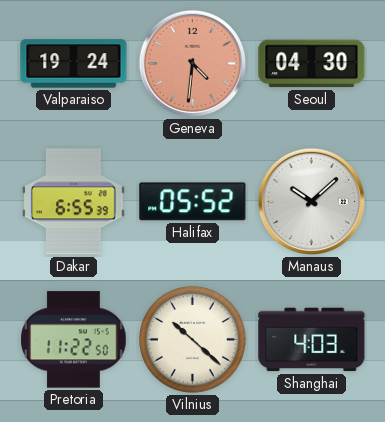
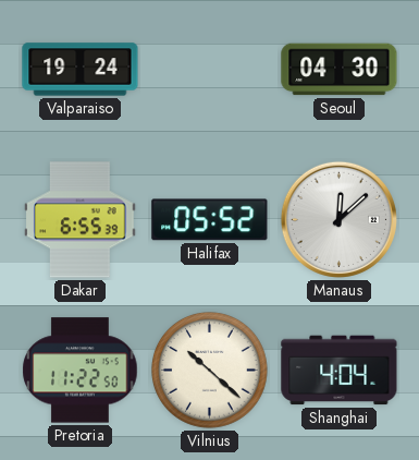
Geneva: 4:31 -> none (192, 63)
Manaus: 10:08 -> 12:08 (338, 219)
Shanghai: 4:03 -> 4:04 (340, 371)
